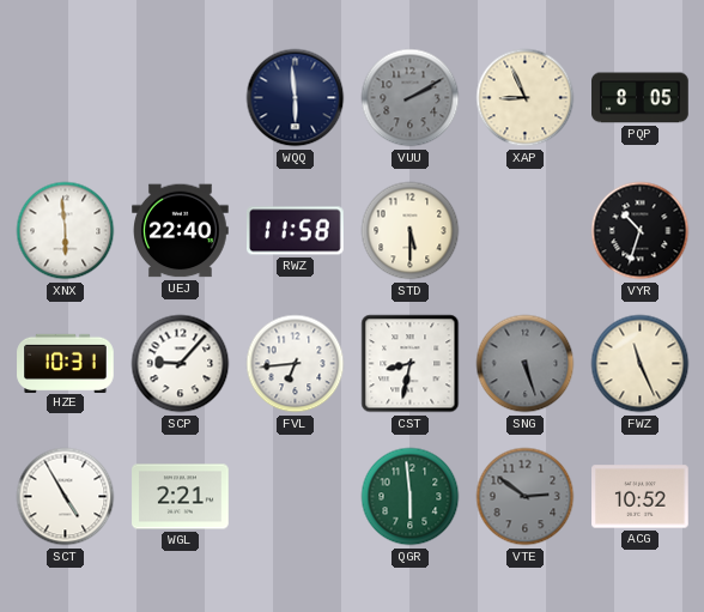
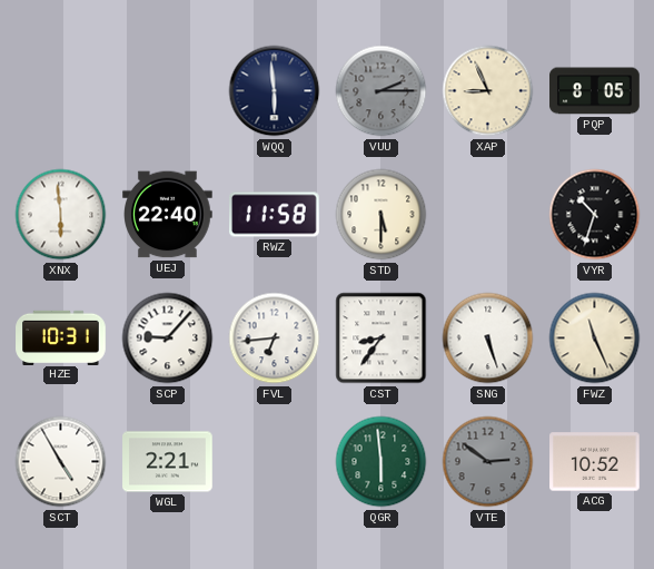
VUU: 2:10 -> 2:15 (381, 91)
CST: 8:32 -> 8:36 (381, 339)
SNG dial: grey -> white (488, 339)
